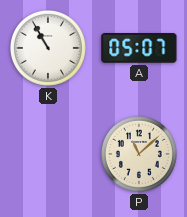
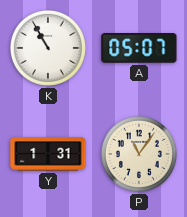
Y: none -> 1:31 (48, 154)
P: 11:08 -> 11:06 (139, 154)
